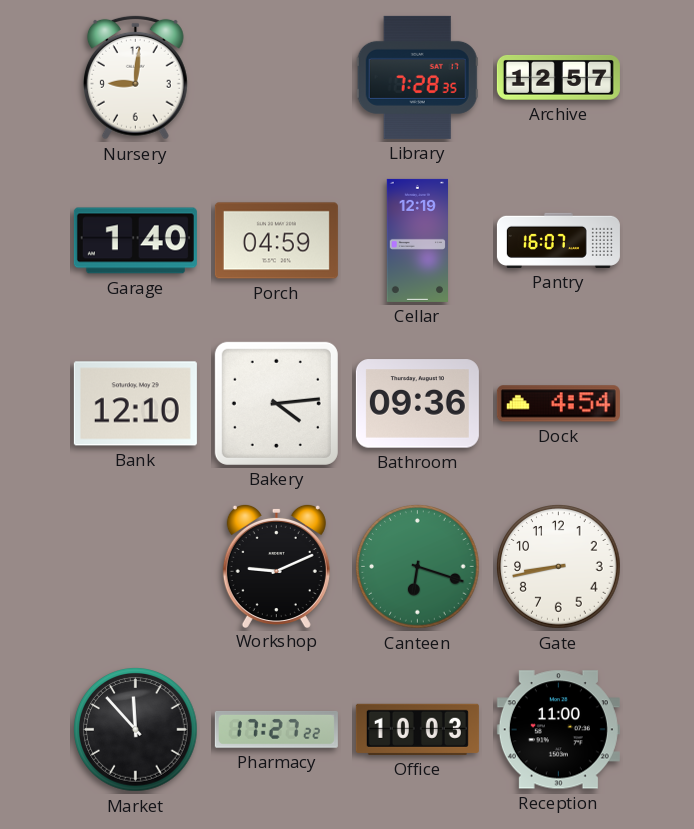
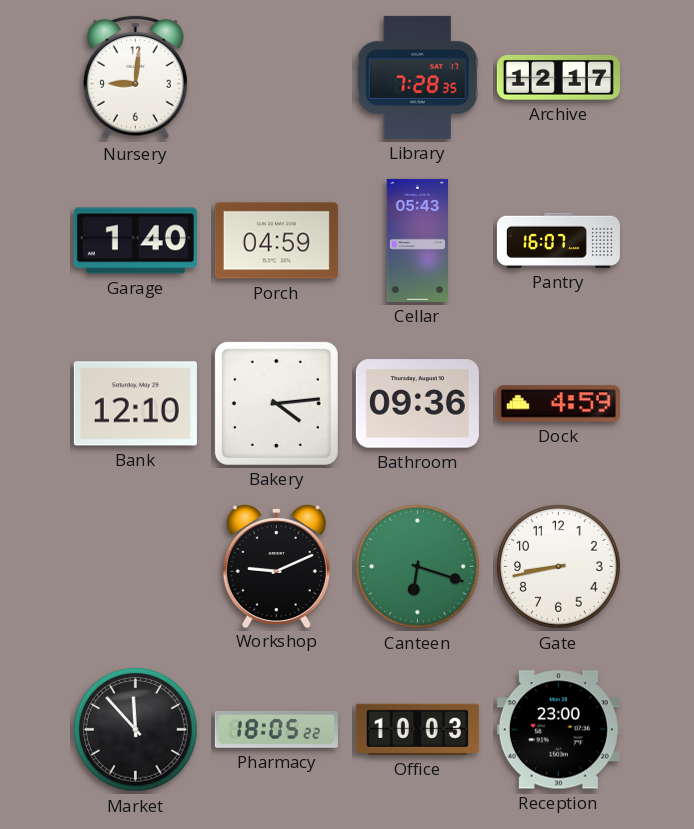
Archive: 12:57 -> 12:17 (558, 77)
Cellar: 12:19 -> 05:43 (417, 240)
Dock: 4:54 -> 4:59 (558, 404)
Pharmacy: 17:27 -> 18:05 (276, 730)
Reception: 11:00 -> 23:00 (558, 730)
